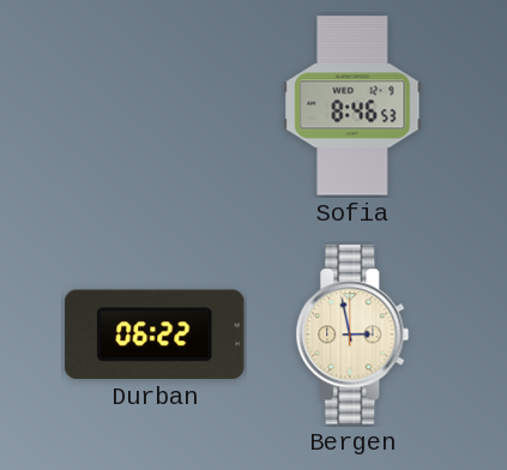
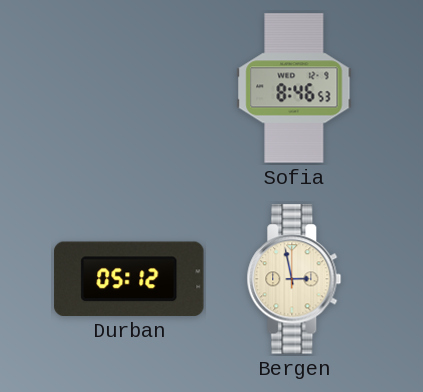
Durban: 06:22 -> 05:12 (129, 279)
